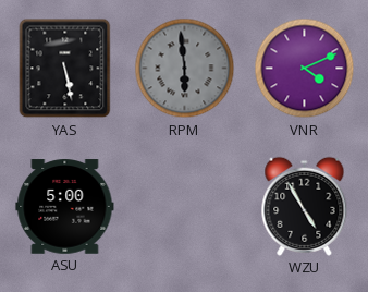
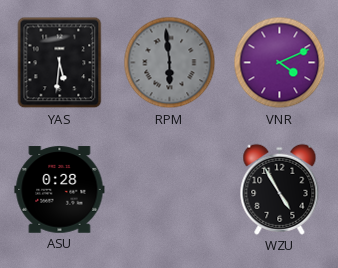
YAS: 5:28 -> 5:31 (60, 63)
ASU: 5:00 -> 0:28 (60, 190)
